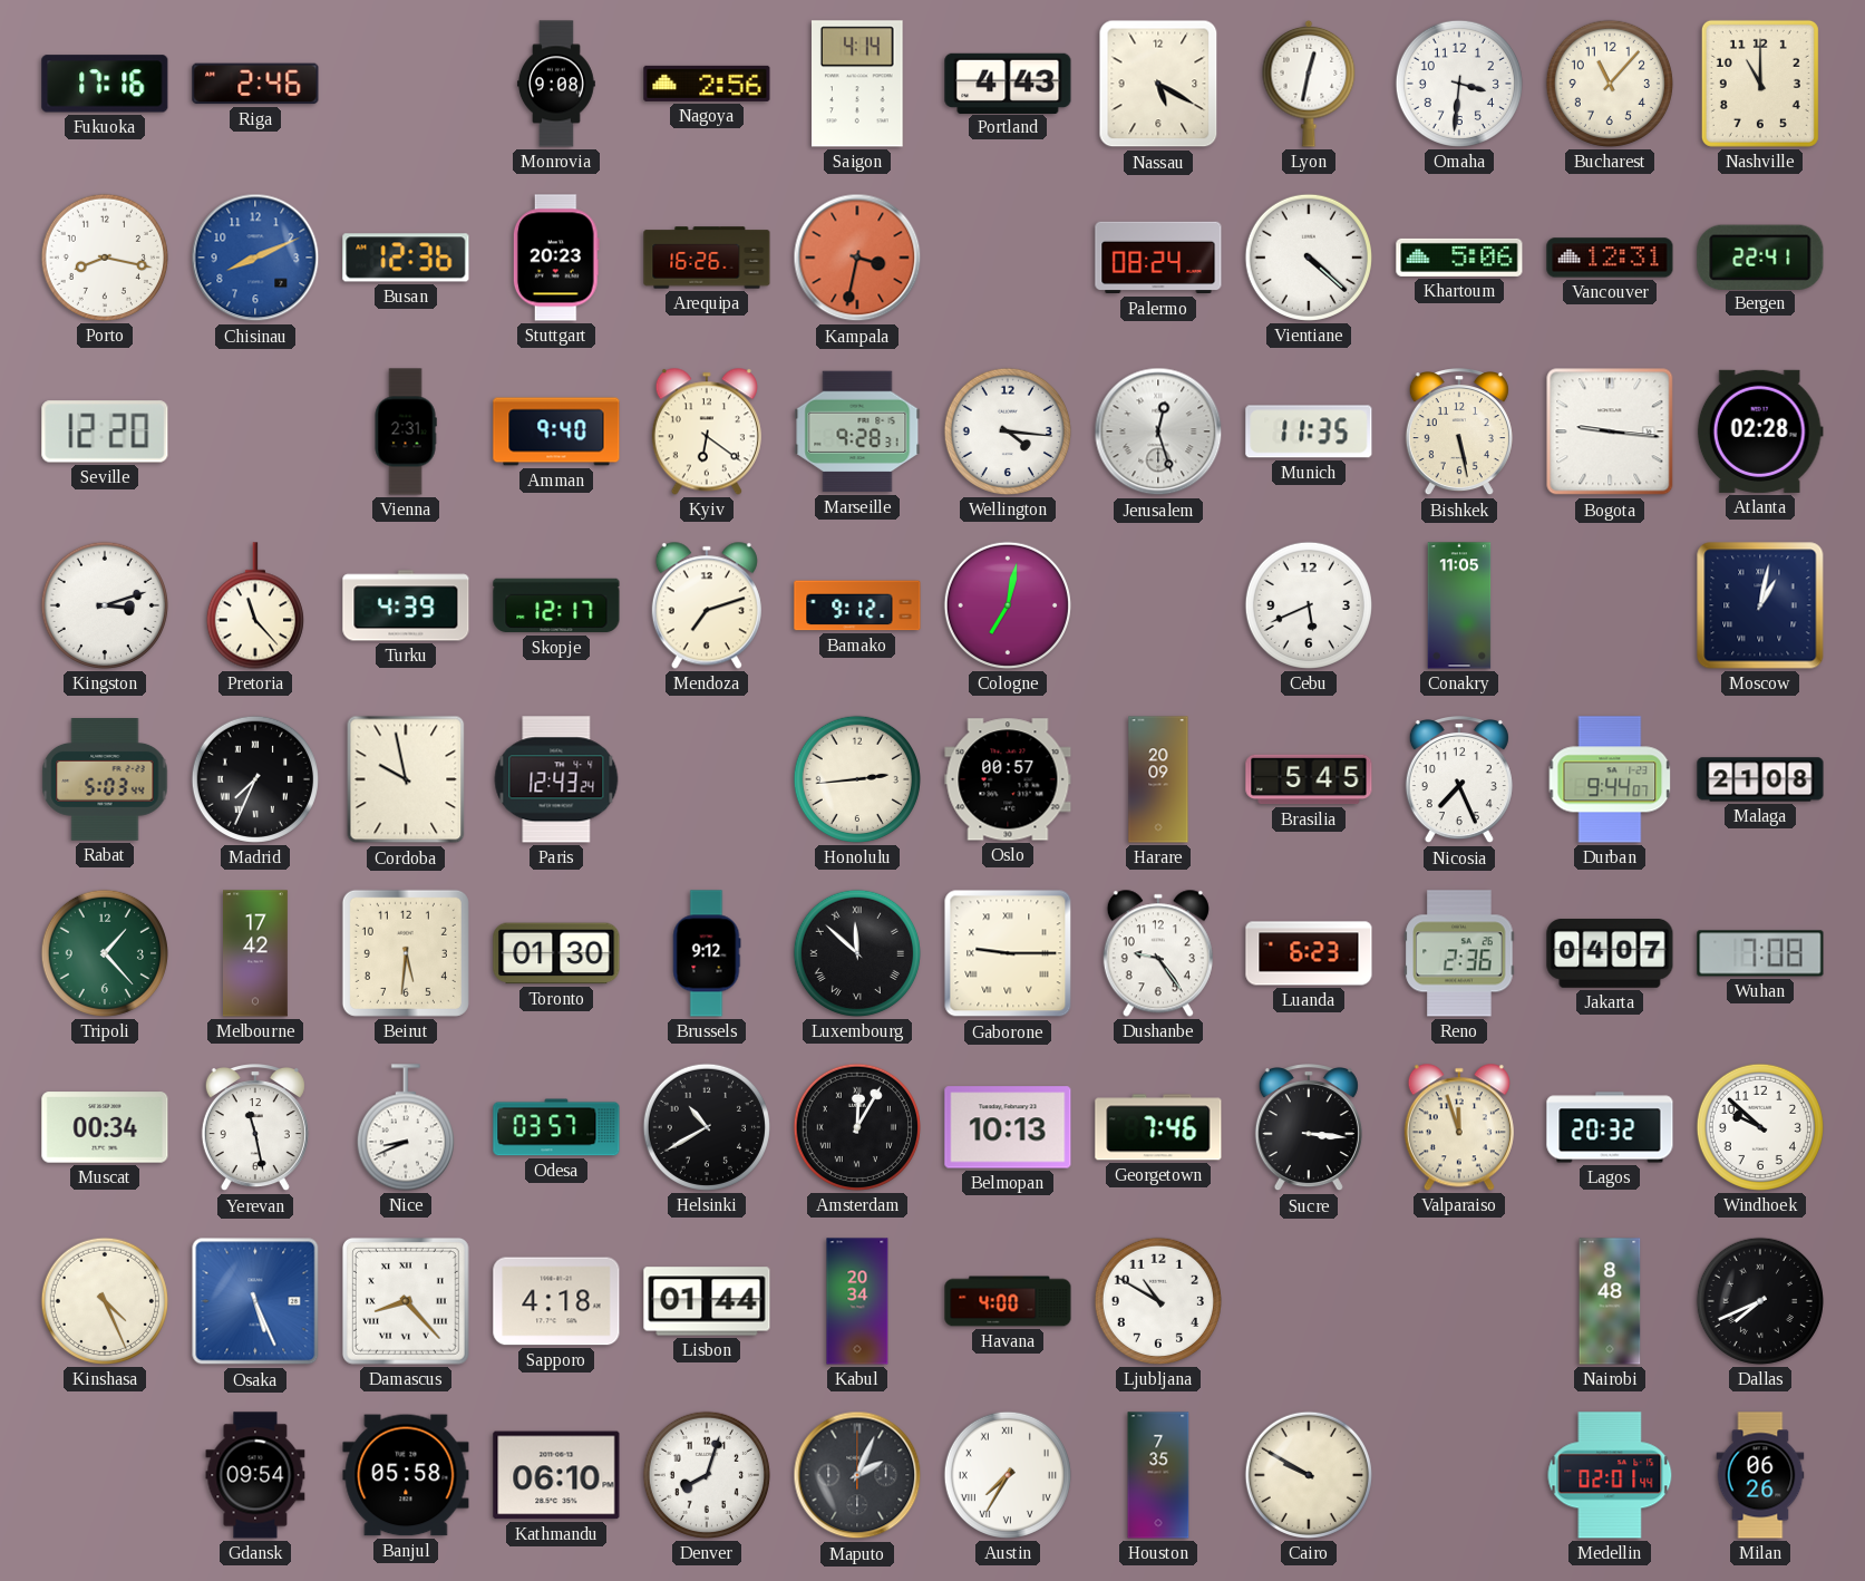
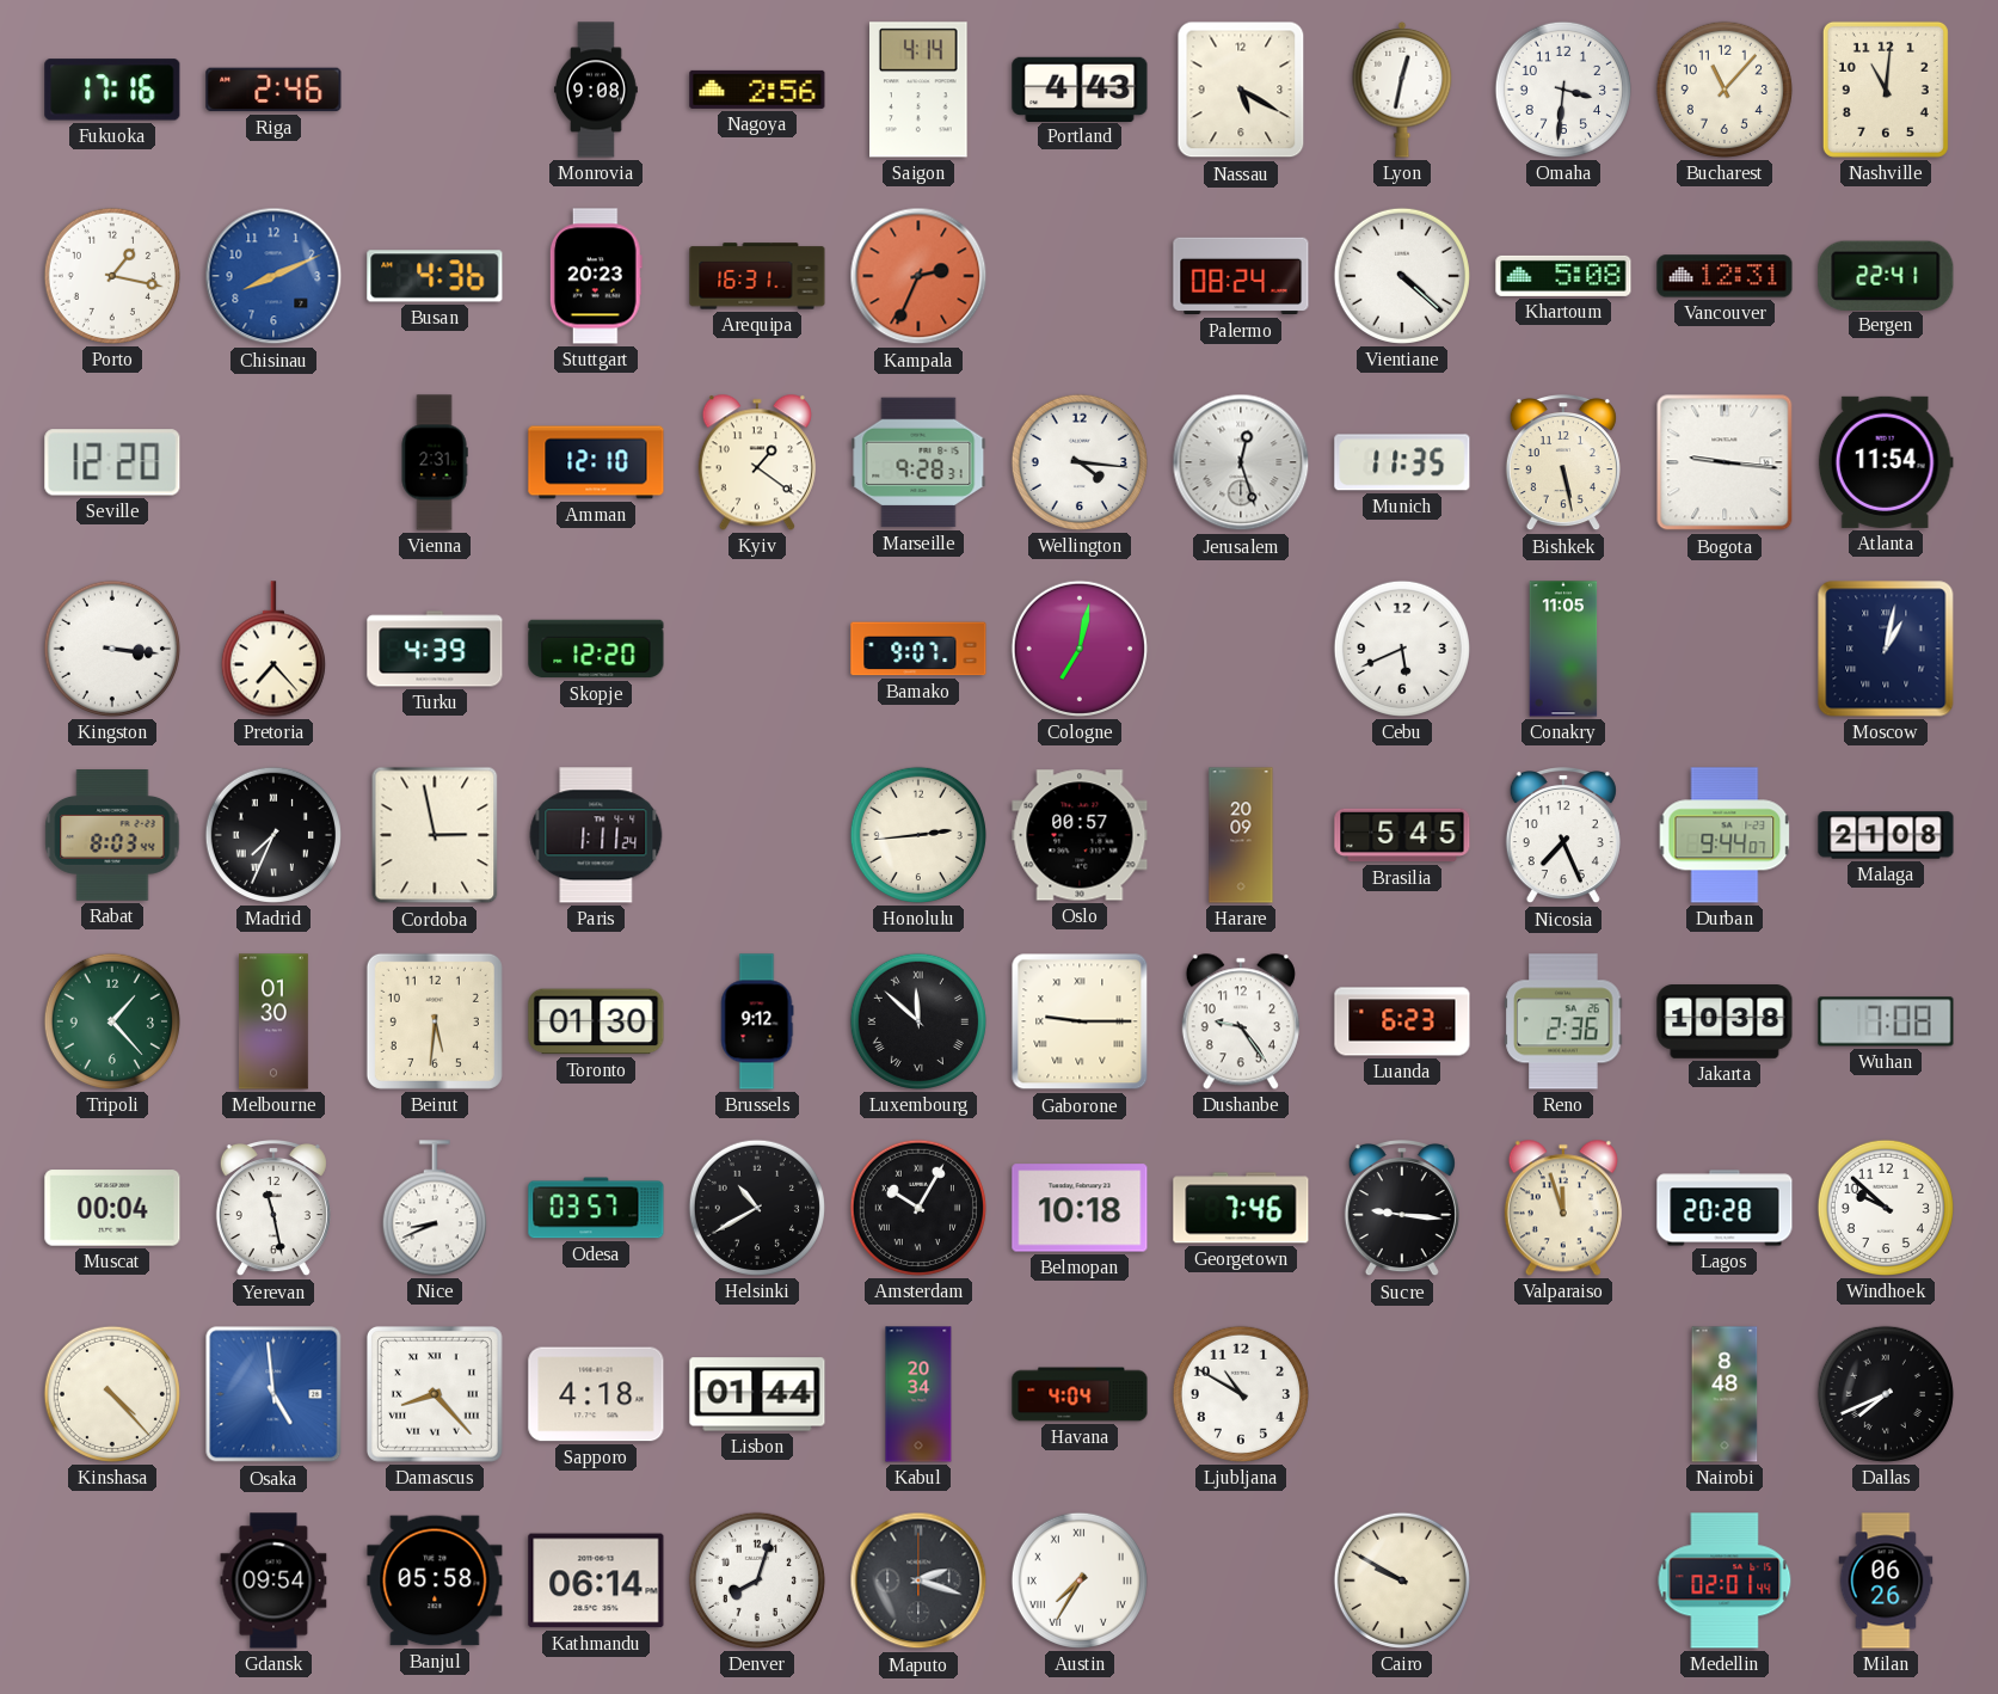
Nashville: 11:00 -> 11:01 (1886, 90)
Porto: 8:17 -> 1:17 (112, 276)
Busan: 12:36 -> 4:36 (435, 276)
Arequipa: 16:26 -> 16:31 (757, 276)
Kampala: 3:32 -> 2:34 (918, 276)
Khartoum: 5:06 -> 5:08 (1563, 276)
Amman: 9:40 -> 12:10 (596, 462)
Kyiv: 6:21 -> 1:21 (757, 462)
Atlanta: 02:28 -> 11:54 (1886, 462)
Kingston: 3:12 -> 3:16 (112, 649)
Pretoria: 11:23 -> 7:23 (273, 649)
Skopje: 12:17 -> 12:20 (596, 649)
Mendoza: 7:12 -> none (707, 605)
Bamako: 9:12 -> 9:07 (918, 649)
Rabat: 5:03 -> 8:03 (112, 836)
Cordoba: 9:58 -> 2:58 (435, 835)
Paris: 12:43 -> 1:11 (596, 835)
Melbourne: 17:42 -> 01:30 (275, 1021)
Jakarta: 04:07 -> 10:38 (1725, 1023)
Muscat: 00:34 -> 00:04 (112, 1208)
Amsterdam: 12:05 -> 10:05 (918, 1208)
Belmopan: 10:13 -> 10:18 (1080, 1208)
Sucre: 3:16 -> 9:16 (1402, 1209)
Lagos: 20:32 -> 20:28 (1725, 1208)
Kinshasa: 4:26 -> 4:23 (112, 1394)
Osaka: 5:26 -> 4:59 (273, 1394)
Havana: 4:00 -> 4:04 (1080, 1394)
Kathmandu: 06:10 -> 06:14 (596, 1581)
Maputo: 2:04 -> 2:18 (918, 1581)
Houston: 7:35 -> none (1158, 1475)
